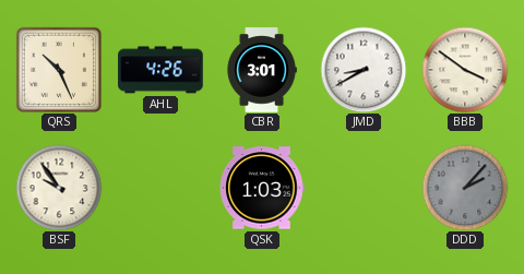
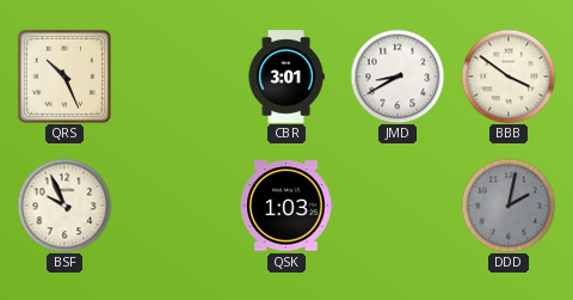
AHL: 4:26 -> none (160, 70)
BSF: 9:54 -> 9:56 (64, 206)
DDD: 2:07 -> 2:02 (509, 206)
